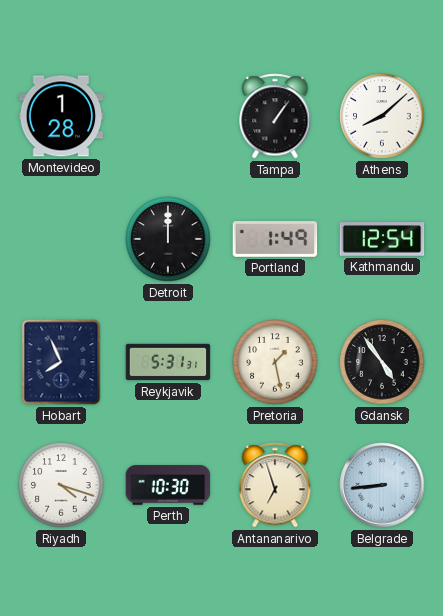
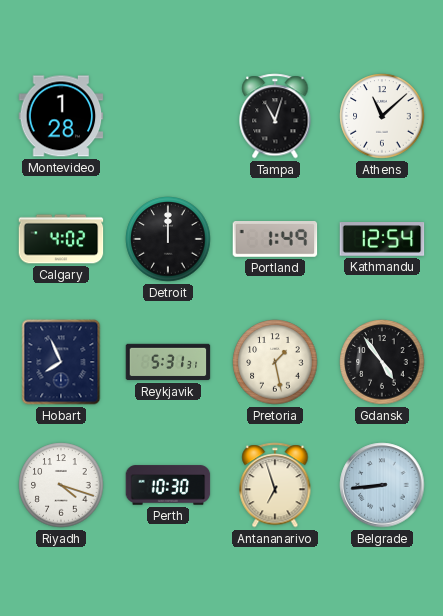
Tampa: 1:06 -> 11:03 (275, 116)
Athens: 8:08 -> 11:08 (382, 116)
Calgary: none -> 4:02 (61, 239)
